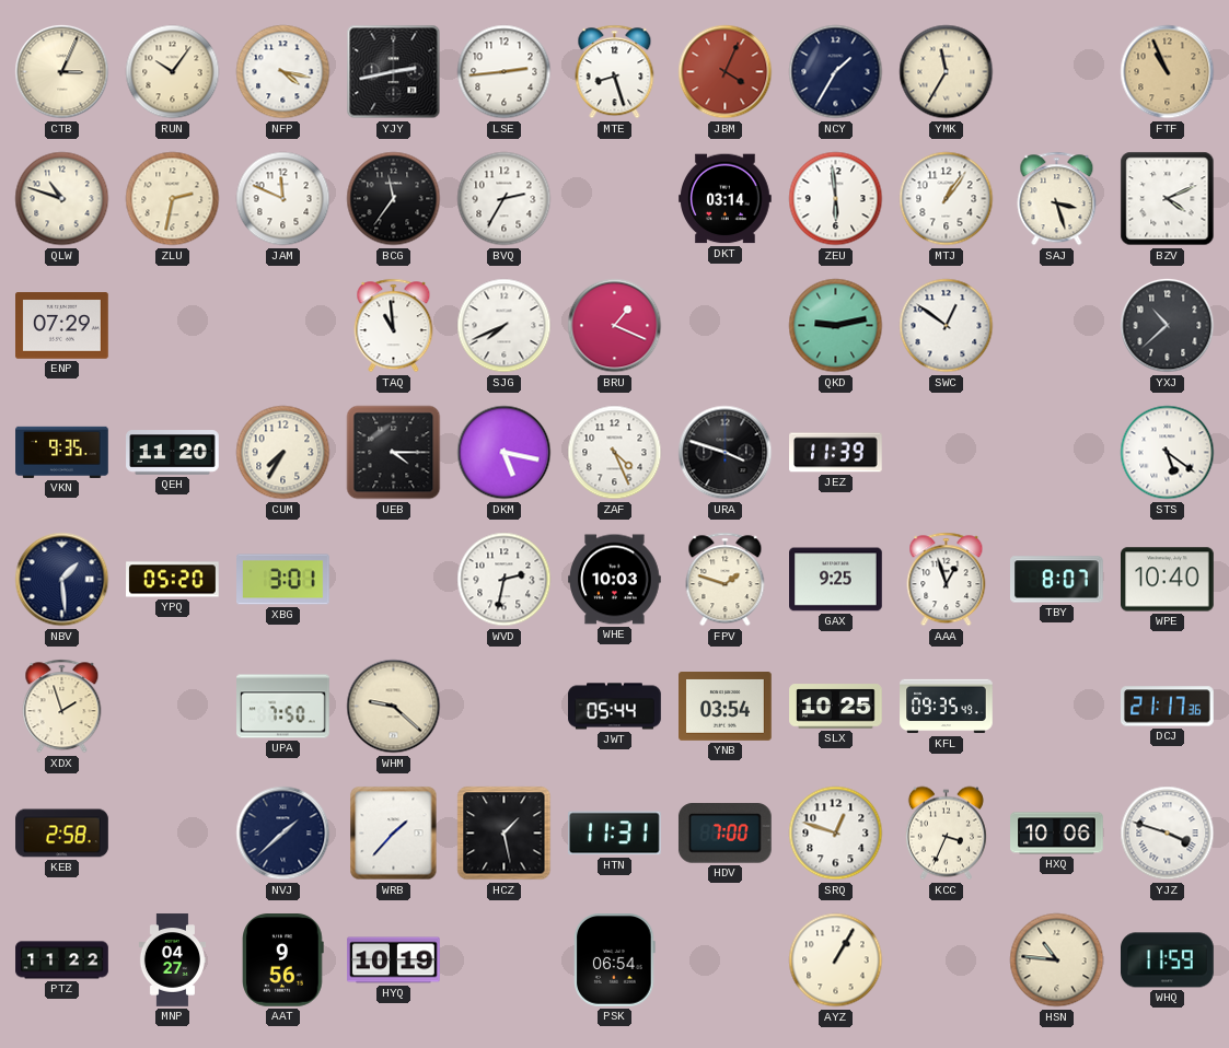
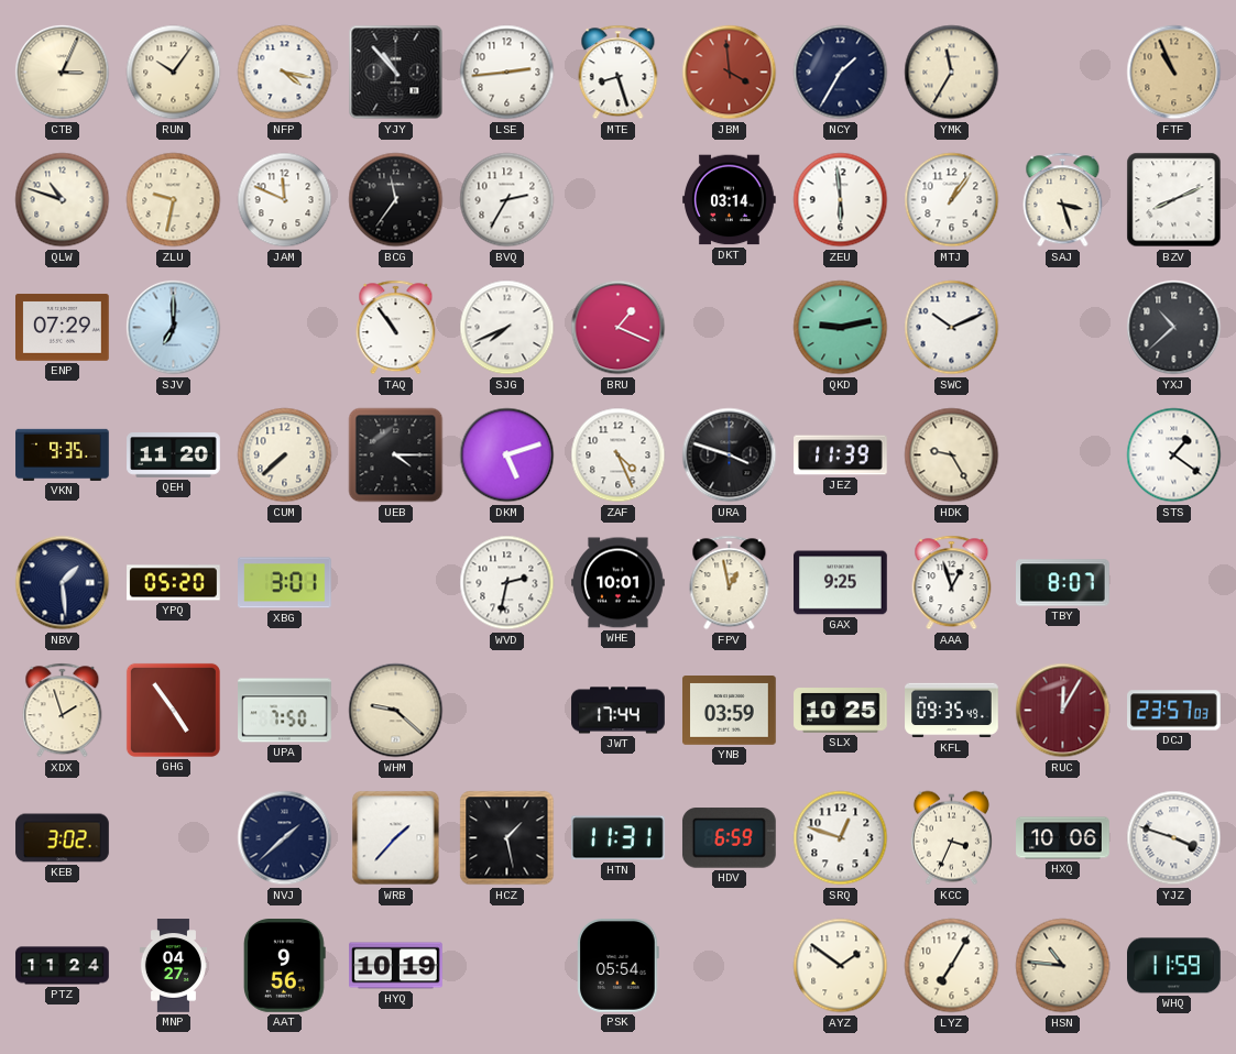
YJY: 2:43 -> 10:53 (396, 73)
JBM: 4:04 -> 3:59 (730, 73)
ZLU: 2:32 -> 9:32 (174, 200)
BZV: 4:11 -> 8:11 (1174, 200)
SJV: none -> 7:00 (174, 328)
TAQ: 10:59 -> 10:54 (396, 328)
SWC: 12:51 -> 10:11 (952, 328)
CUM: 7:35 -> 7:38 (285, 455)
DKM: 5:17 -> 5:12 (507, 455)
HDK: none -> 9:25 (952, 455)
STS: 5:21 -> 1:21 (1174, 455)
WHE: 10:03 -> 10:01 (619, 583)
FPV: 1:48 -> 12:58 (730, 583)
WPE: 10:40 -> none (1168, 580)
GHG: none -> 4:54 (173, 710)
JWT: 05:44 -> 17:44 (619, 711)
YNB: 03:54 -> 03:59 (730, 711)
RUC: none -> 12:05 (1063, 711)
DCJ: 21:17 -> 23:57 (1174, 711)
KEB: 2:58 -> 3:02 (63, 838)
HDV: 7:00 -> 6:59 (729, 838)
PTZ: 11:22 -> 11:24 (63, 966)
PSK: 06:54 -> 05:54 (619, 966)
AYZ: 1:05 -> 1:51 (841, 966)
LYZ: none -> 7:05 (952, 966)
